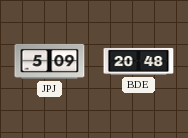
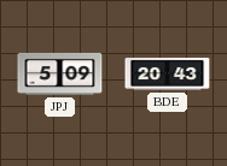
BDE: 20:48 -> 20:43 (168, 73)
